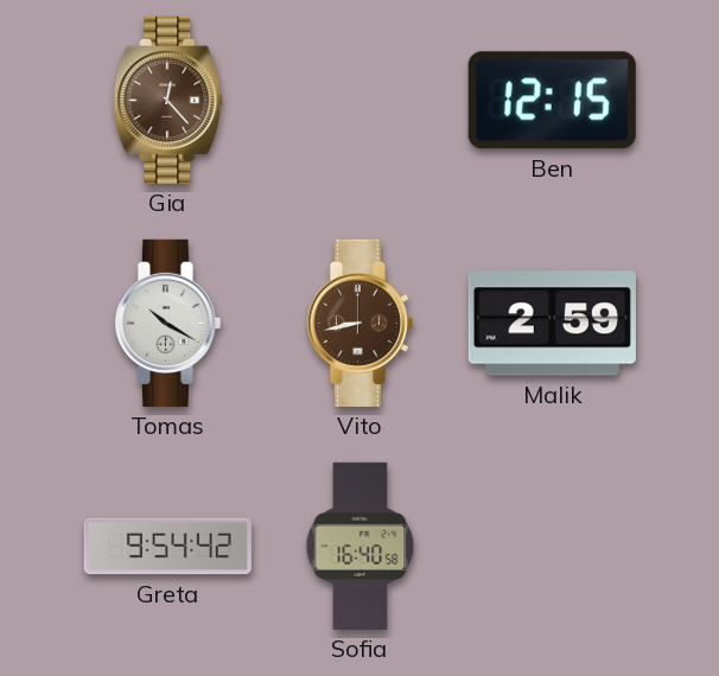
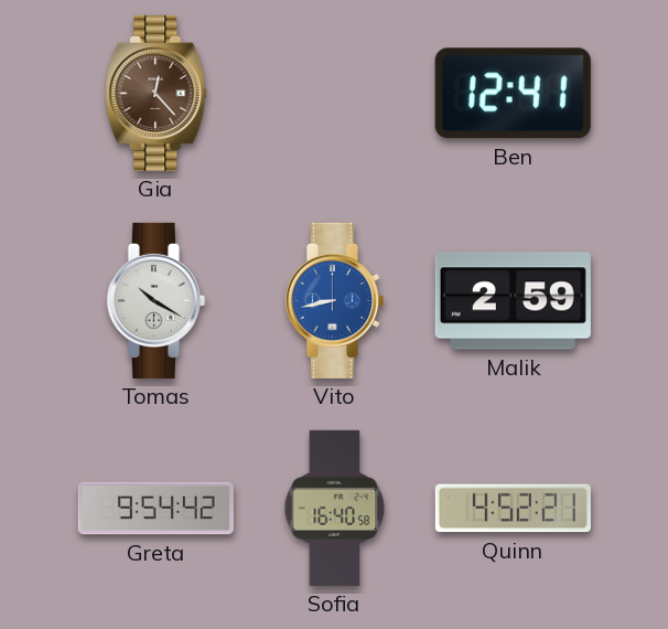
Ben: 12:15 -> 12:41 (513, 94)
Vito dial: brown -> blue (334, 300)
Quinn: none -> 4:52 (513, 509)
